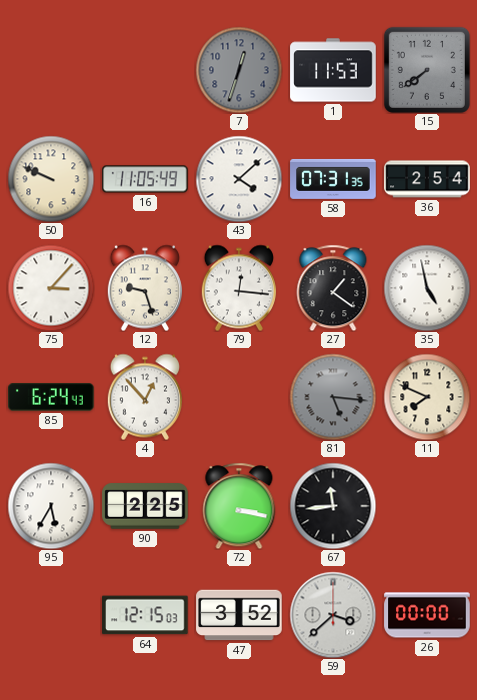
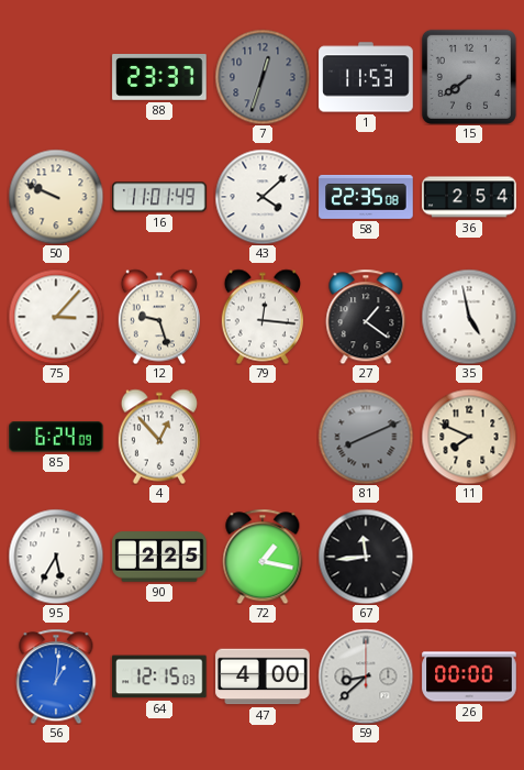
88: none -> 23:37 (159, 78)
16: 11:05 -> 11:01 (159, 197)
58: 07:31 -> 22:35 (366, 197)
85: 6:24:43 -> 6:24:09 (56, 437)
81: 5:16 -> 8:11 (366, 437)
72: 3:17 -> 1:17 (263, 557)
56: none -> 1:01 (56, 676)
47: 3:52 -> 4:00 (263, 676)
59: 3:38 -> 8:38 (366, 676)
